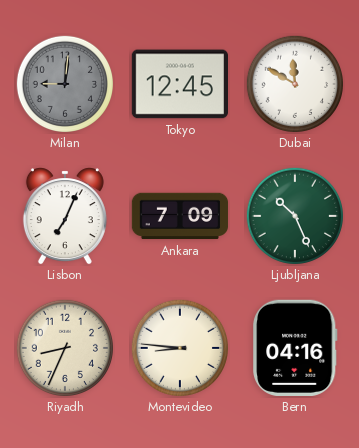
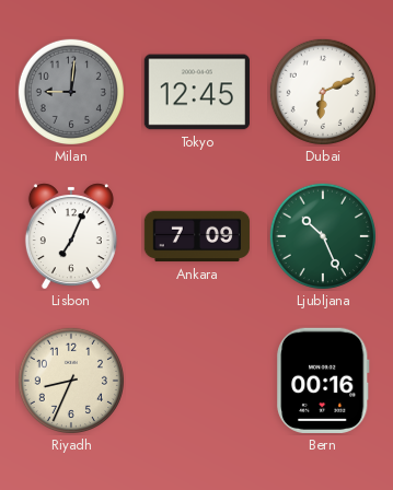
Dubai: 11:50 -> 6:11 (322, 91)
Montevideo: 8:46 -> none (179, 347)
Bern: 04:16 -> 00:16 (324, 381)
